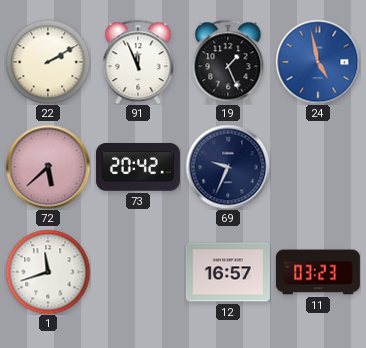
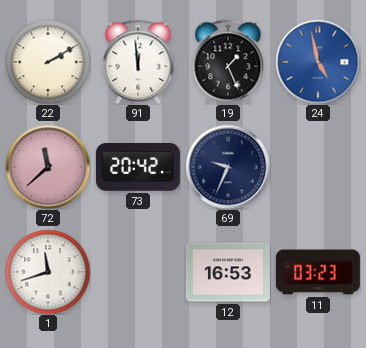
91: 11:56 -> 11:59 (138, 62)
72: 5:38 -> 11:38 (48, 167)
12: 16:57 -> 16:53 (228, 272)
